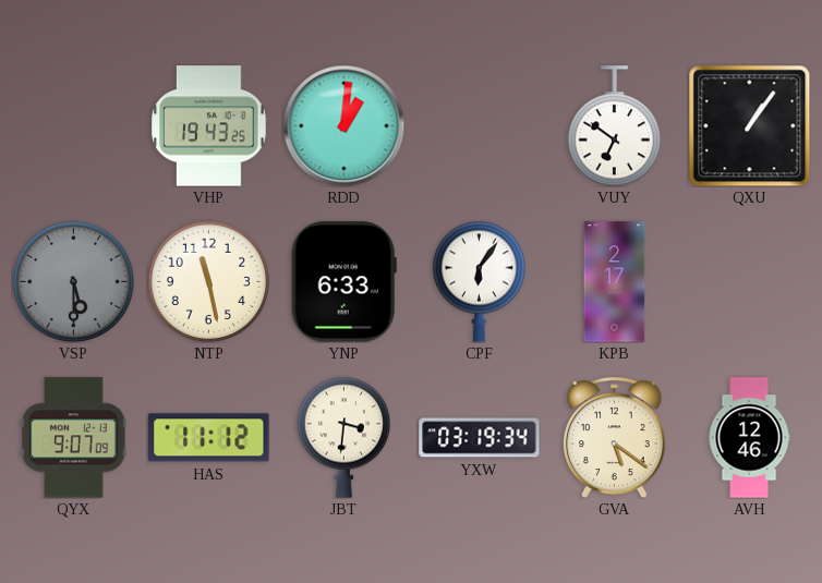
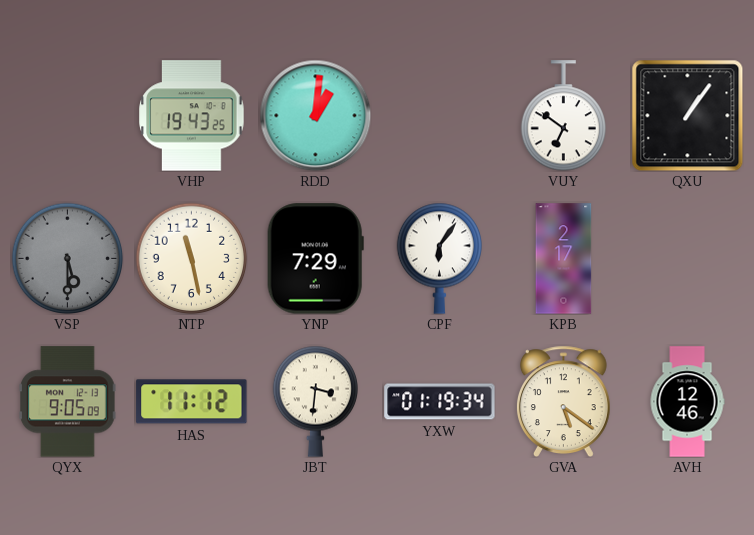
YNP: 6:33 -> 7:29 (315, 259)
QYX: 9:07 -> 9:05 (68, 402)
YXW: 03:19 -> 01:19 (440, 402)
